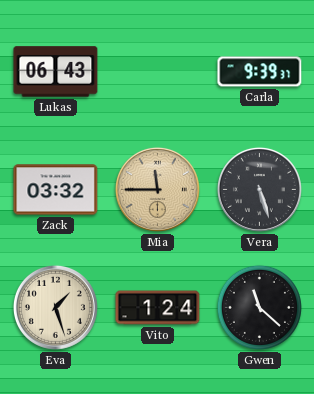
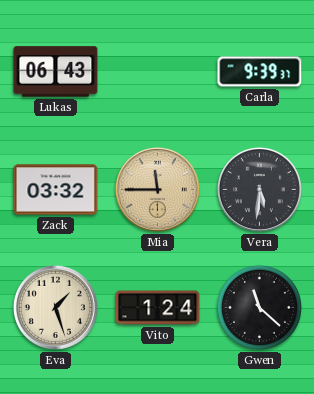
Vera: 5:27 -> 5:31 (259, 189)
